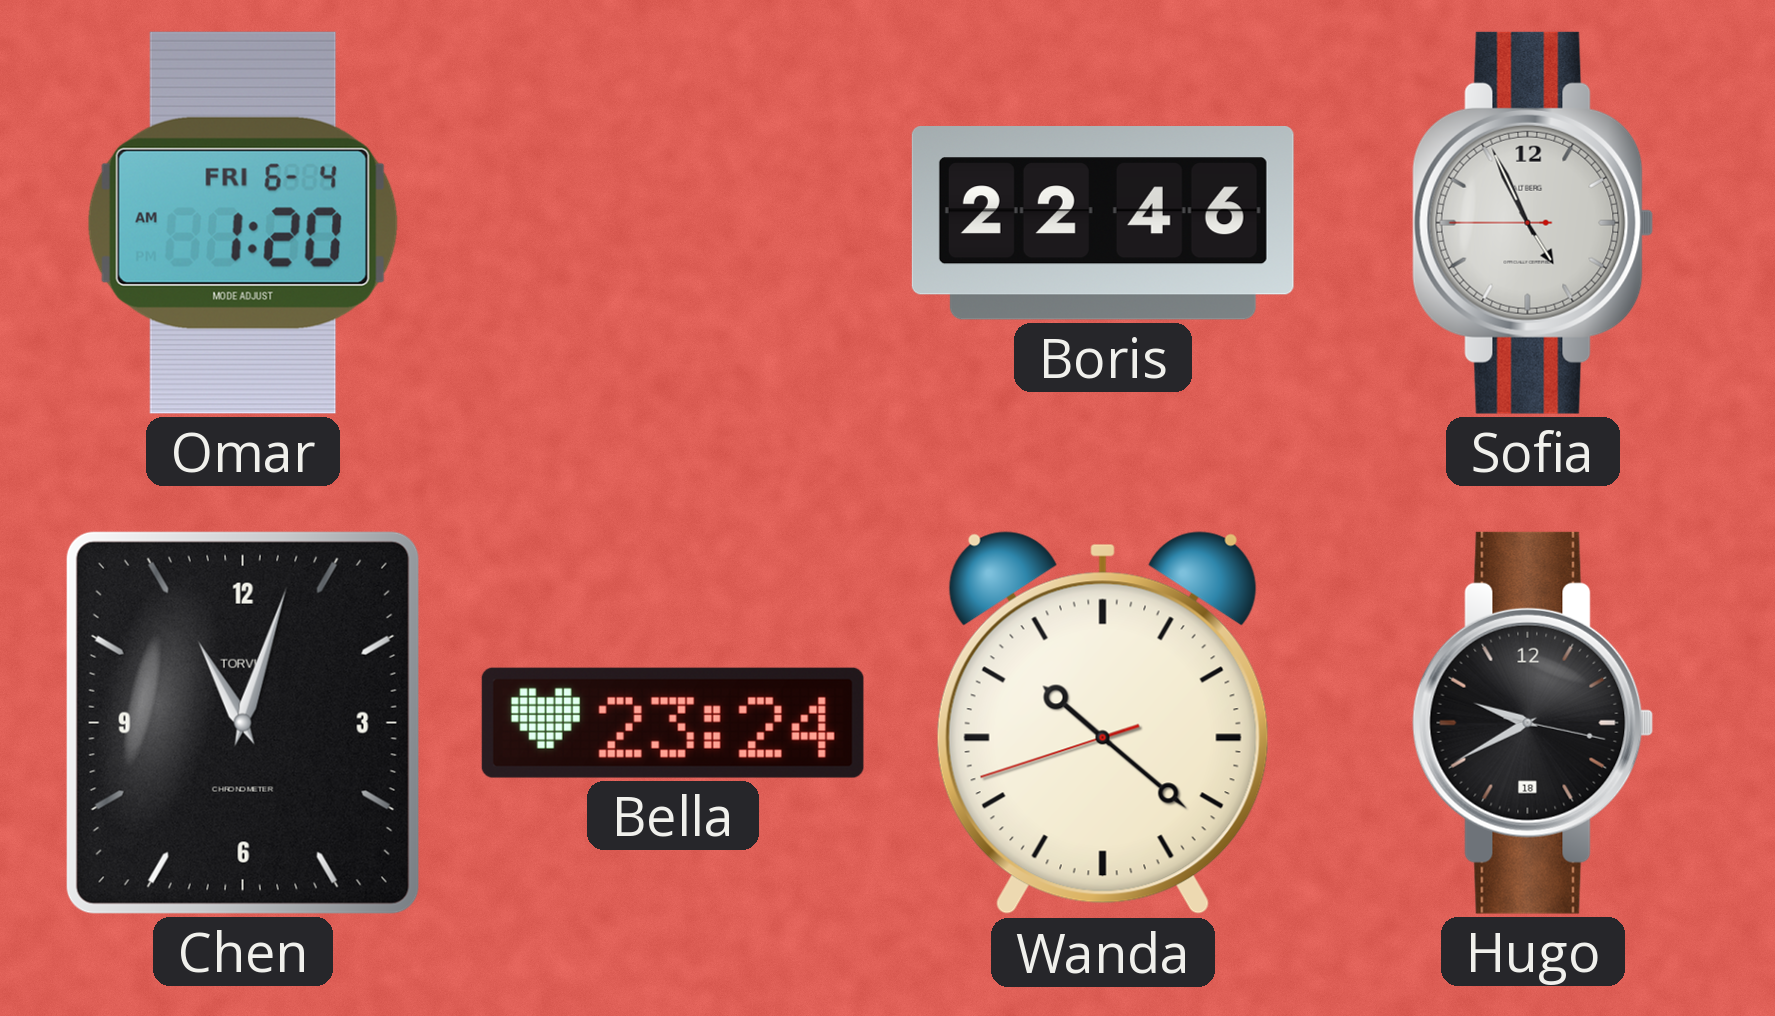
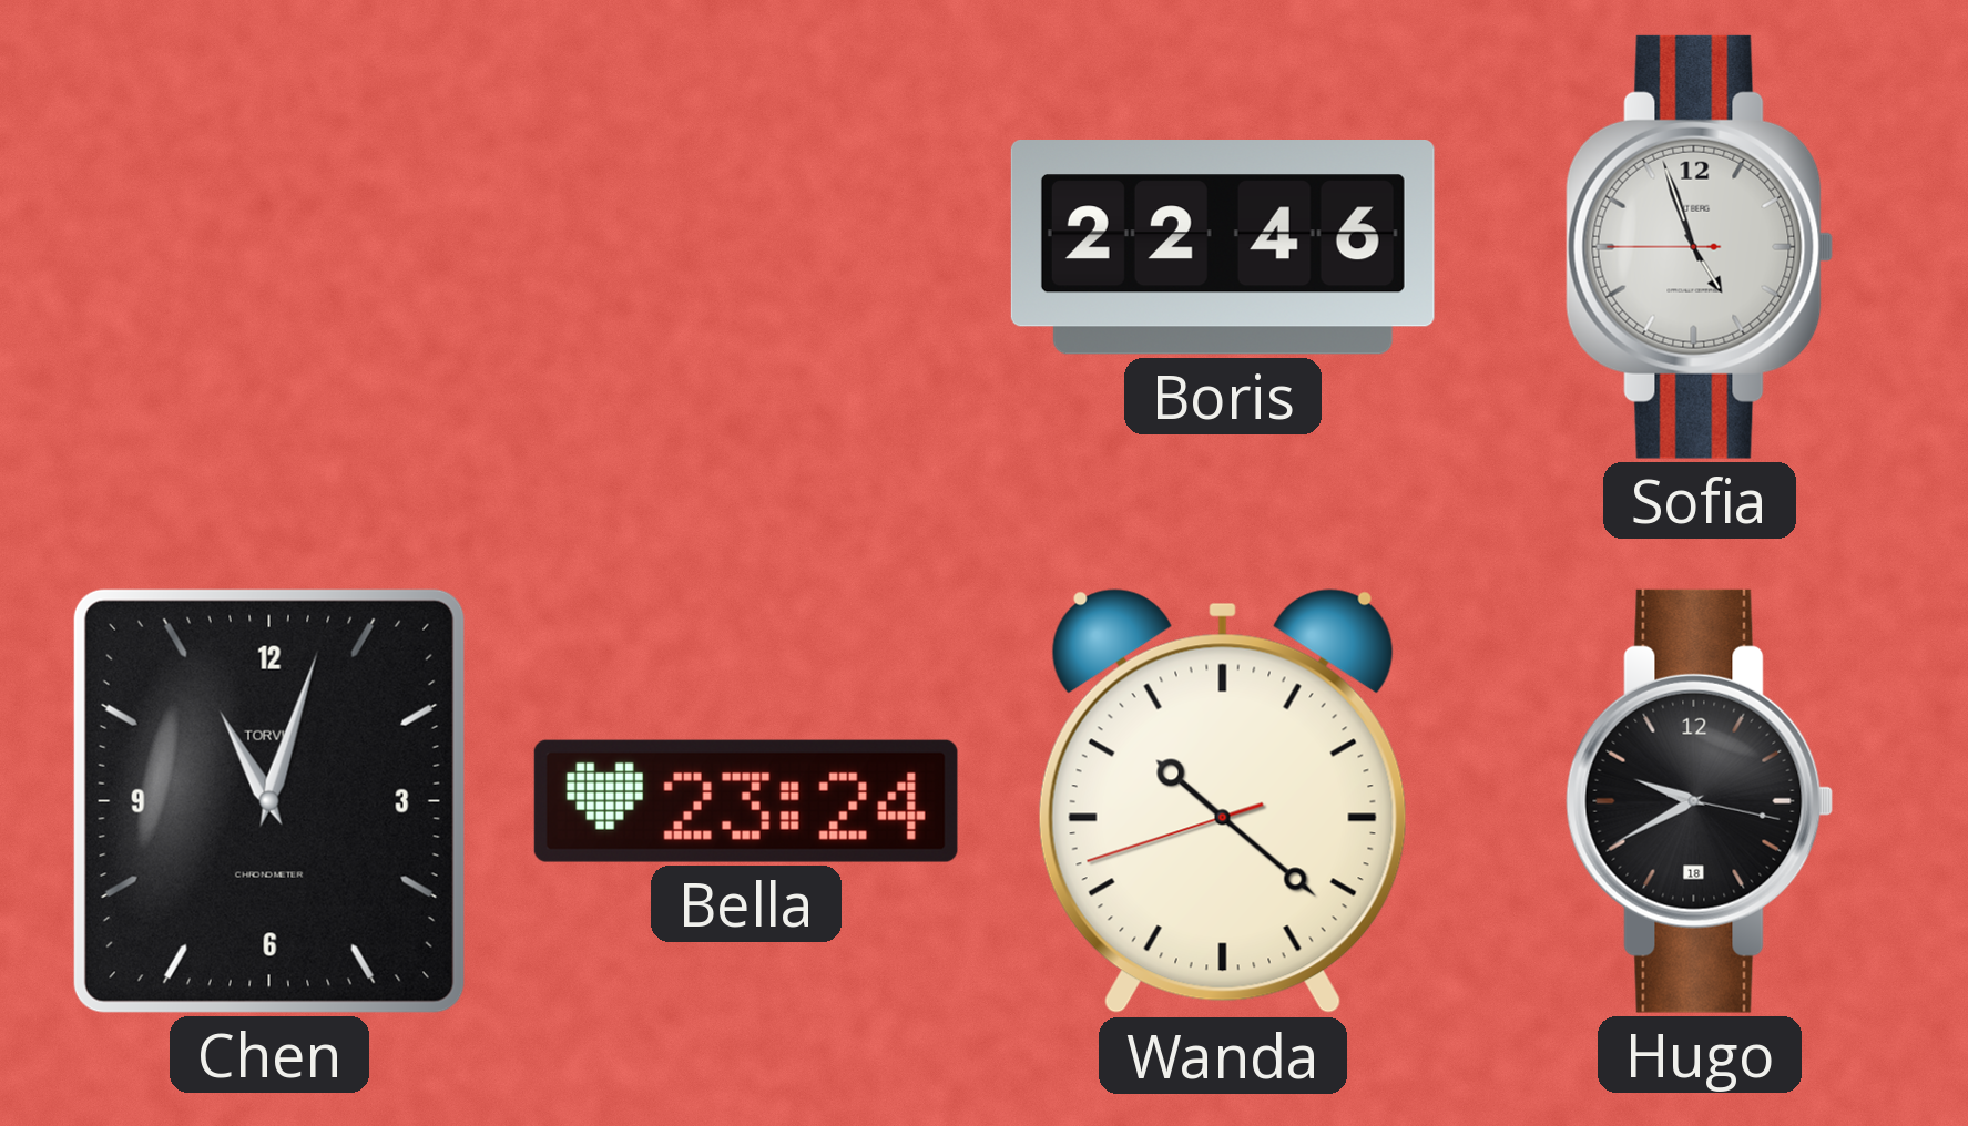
Omar: 1:20 -> none (243, 223)
Sofia: 4:55 -> 4:56 (1700, 247)
